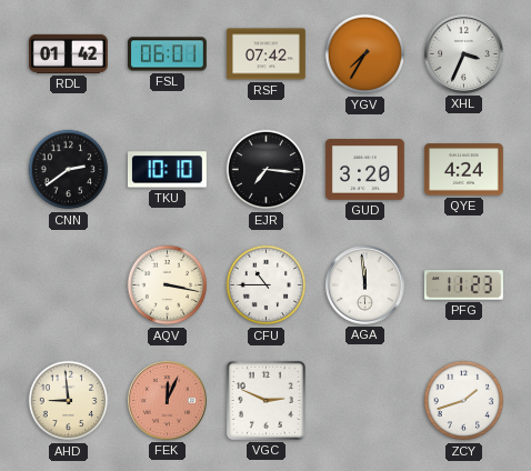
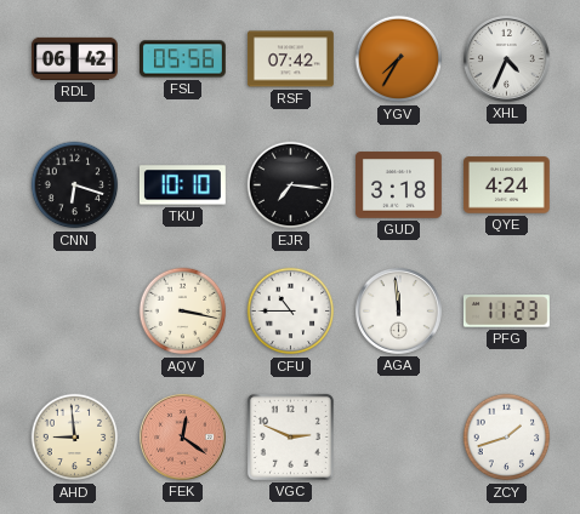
RDL: 01:42 -> 06:42 (74, 58)
FSL: 06:01 -> 05:56 (183, 59)
XHL: 3:34 -> 4:34 (506, 58)
CNN: 2:39 -> 6:18 (75, 185)
GUD: 3:20 -> 3:18 (398, 185)
FEK: 12:04 -> 12:21 (182, 436)
